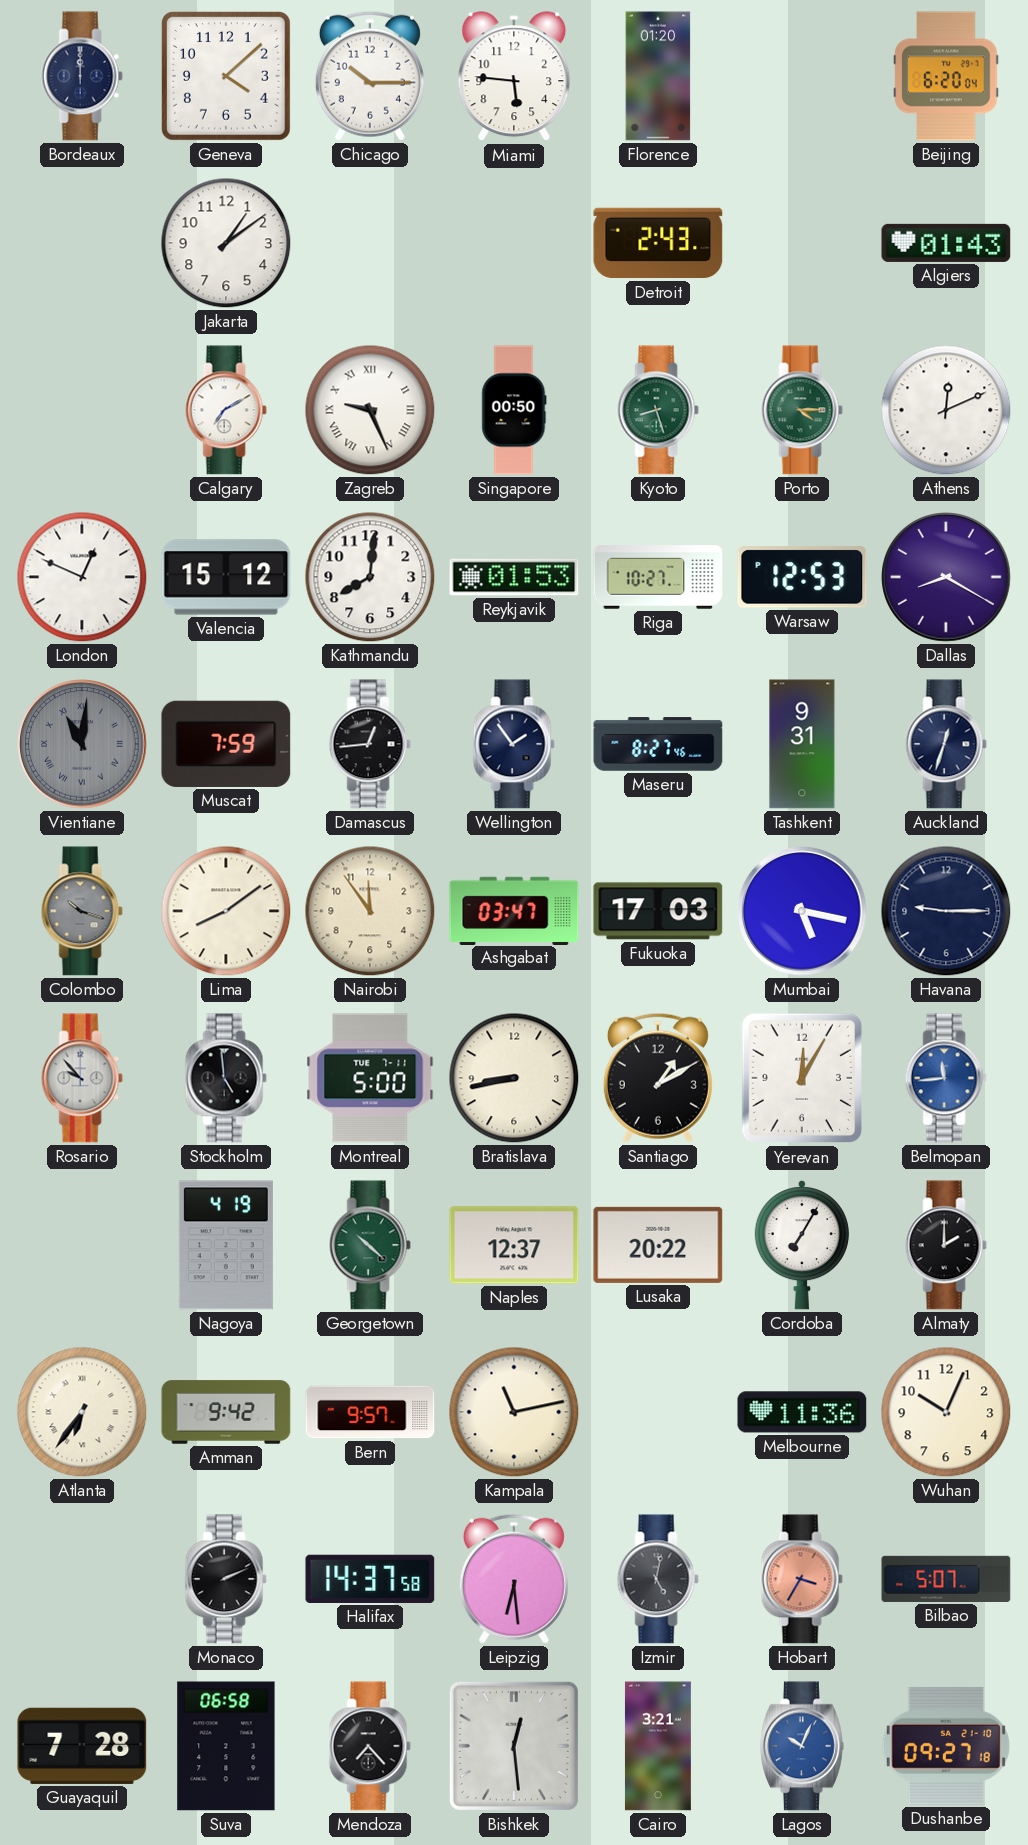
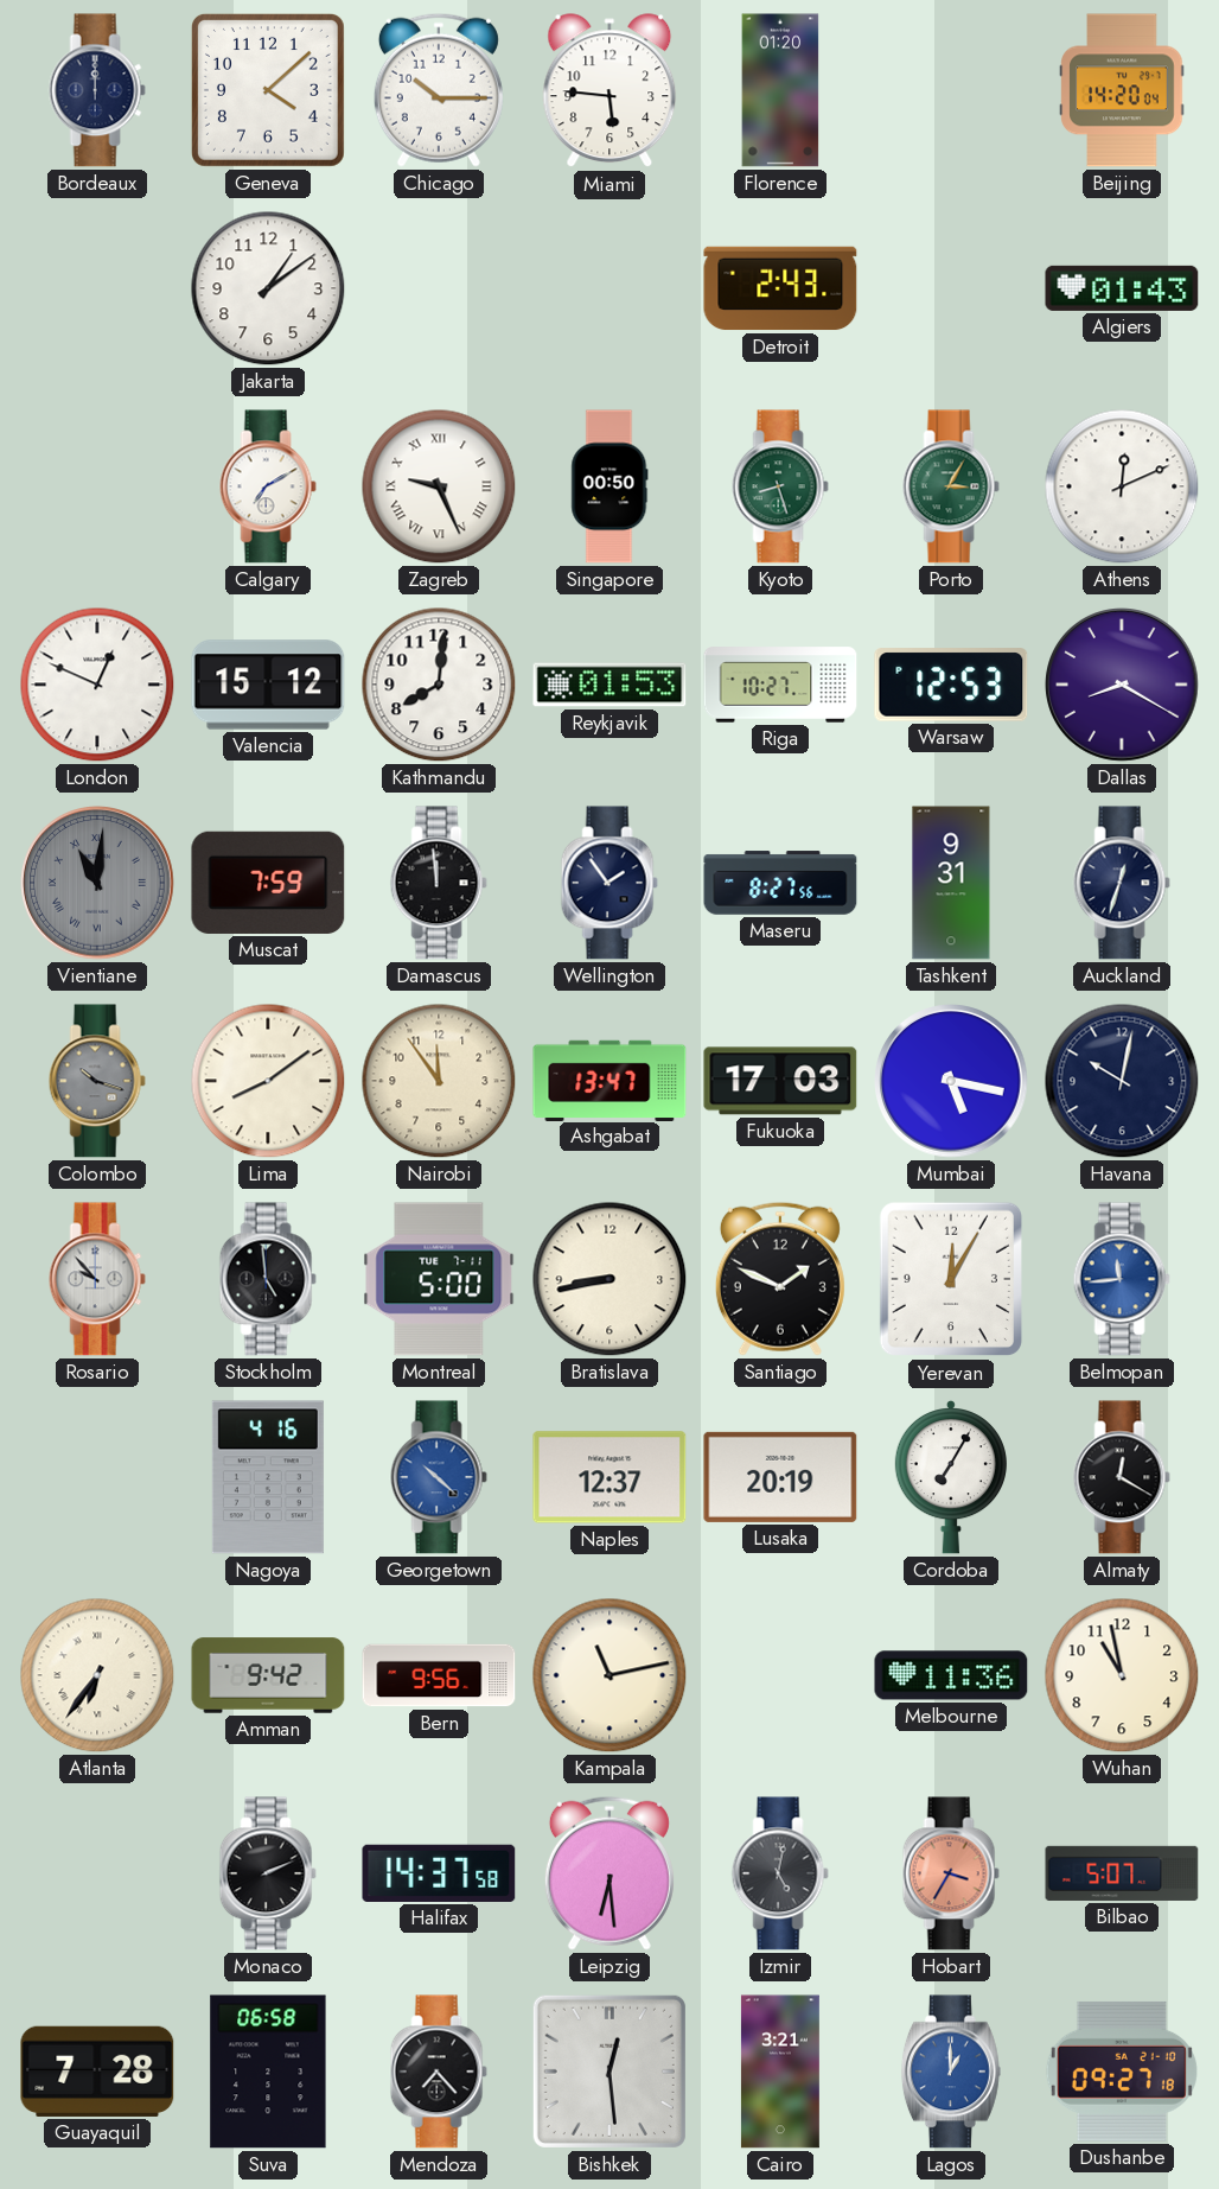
Beijing: 6:20 -> 14:20 (1122, 90)
Porto: 4:15 -> 3:05 (951, 486)
Damascus: 12:44 -> 11:59 (439, 883)
Maseru: 8:27:46 -> 8:27:56 (780, 883)
Ashgabat: 03:47 -> 13:47 (609, 1080)
Havana: 9:15 -> 10:02 (1122, 1081)
Santiago: 1:10 -> 1:49 (780, 1279)
Nagoya: 4:19 -> 4:16 (268, 1477)
Georgetown dial: green -> blue (439, 1477)
Lusaka: 20:22 -> 20:19 (780, 1477)
Almaty: 2:00 -> 12:20 (1122, 1477)
Bern: 9:57 -> 9:56 (439, 1675)
Wuhan: 10:04 -> 10:58 (1122, 1675)
Lagos: 10:04 -> 1:00 (951, 2072)
